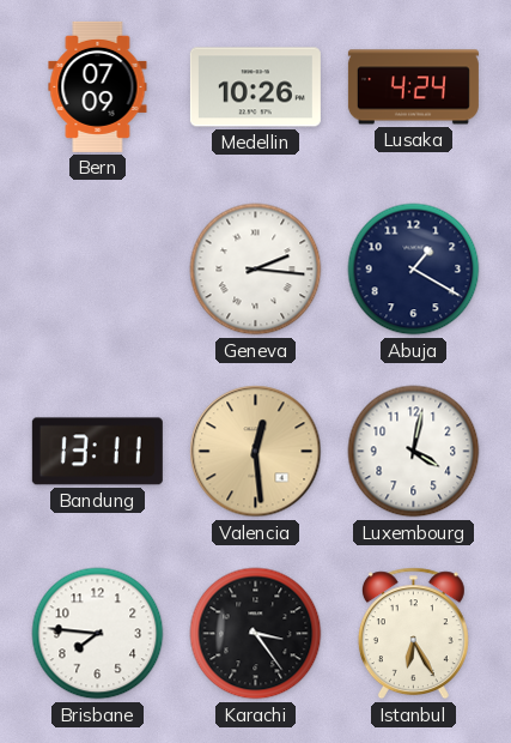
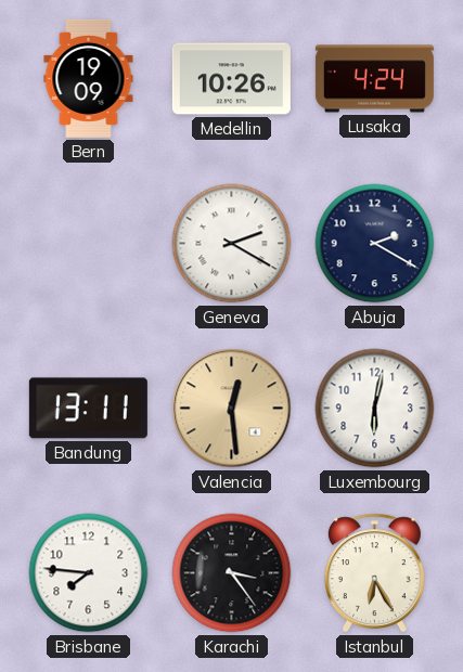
Bern: 07:09 -> 19:09 (89, 78)
Geneva: 2:16 -> 2:20 (232, 244)
Abuja: 1:20 -> 2:20 (375, 244)
Luxembourg: 4:02 -> 6:02 (375, 409)
